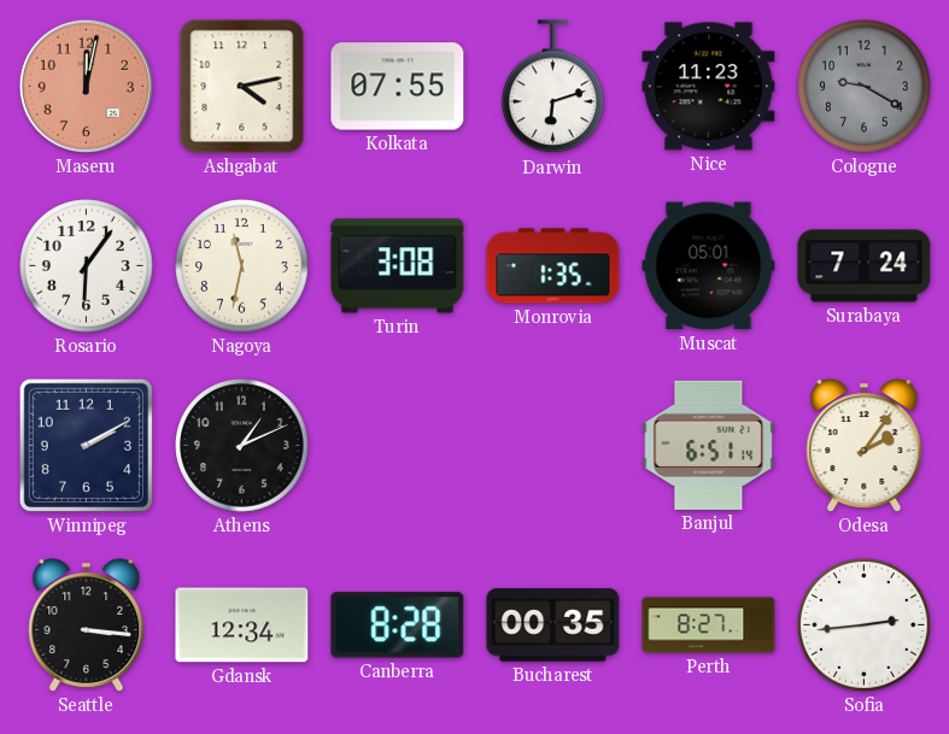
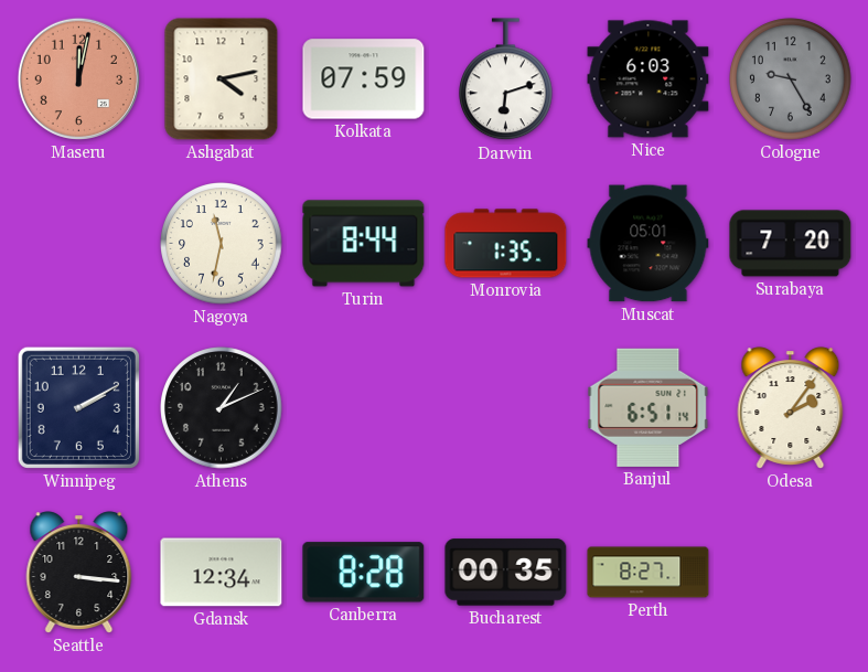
Kolkata: 07:55 -> 07:59 (364, 79)
Nice: 11:23 -> 6:03 (649, 79)
Cologne: 9:20 -> 9:25 (791, 79)
Rosario: 6:06 -> none (87, 266)
Turin: 3:08 -> 8:44 (364, 244)
Surabaya: 7:24 -> 7:20 (791, 244)
Sofia: 2:44 -> none (865, 626)
